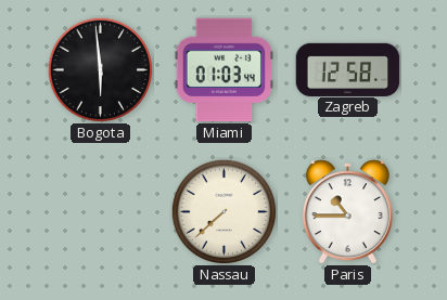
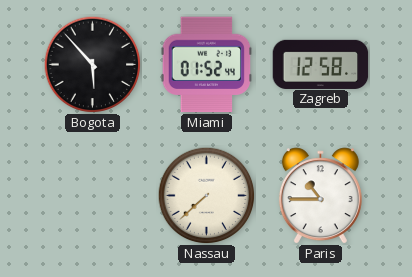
Bogota: 5:59 -> 5:53 (92, 64)
Miami: 01:03 -> 01:52 (206, 65)
